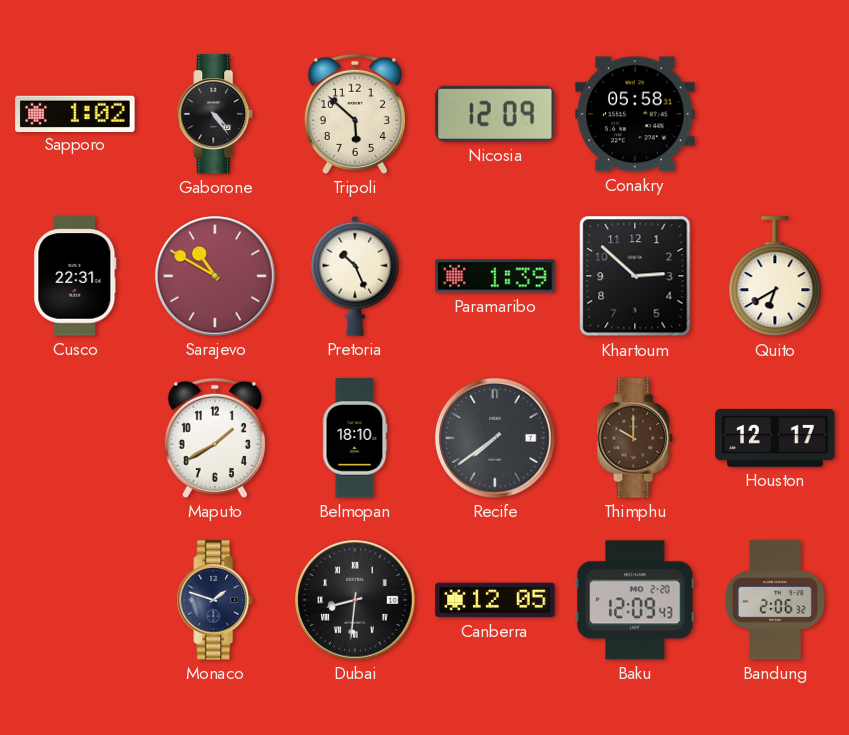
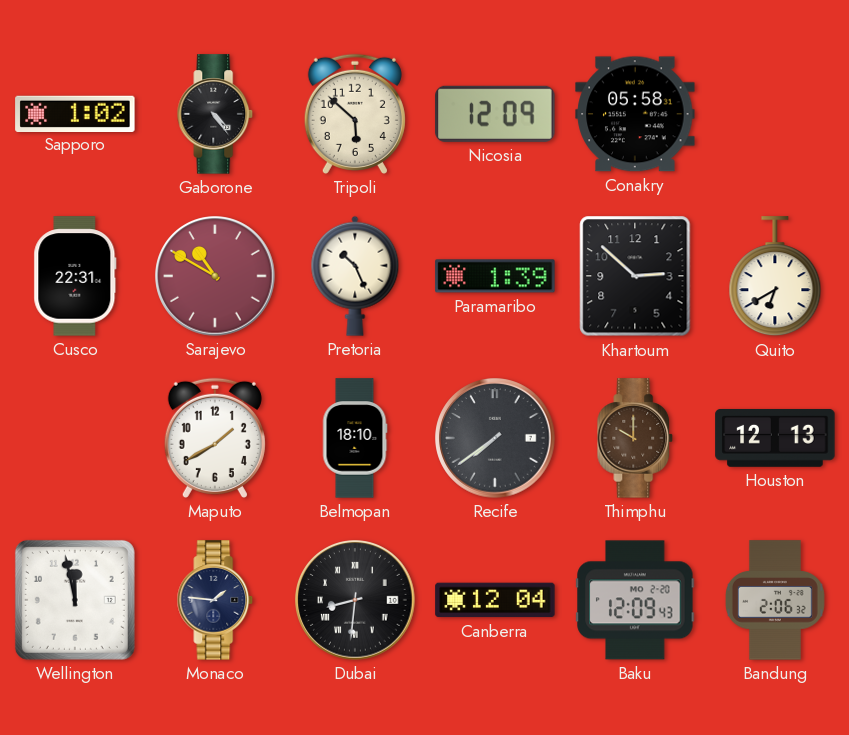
Houston: 12:17 -> 12:13 (775, 438)
Wellington: none -> 11:58 (75, 600)
Monaco: 1:48 -> 1:46 (215, 600)
Canberra: 12:05 -> 12:04 (495, 600)
